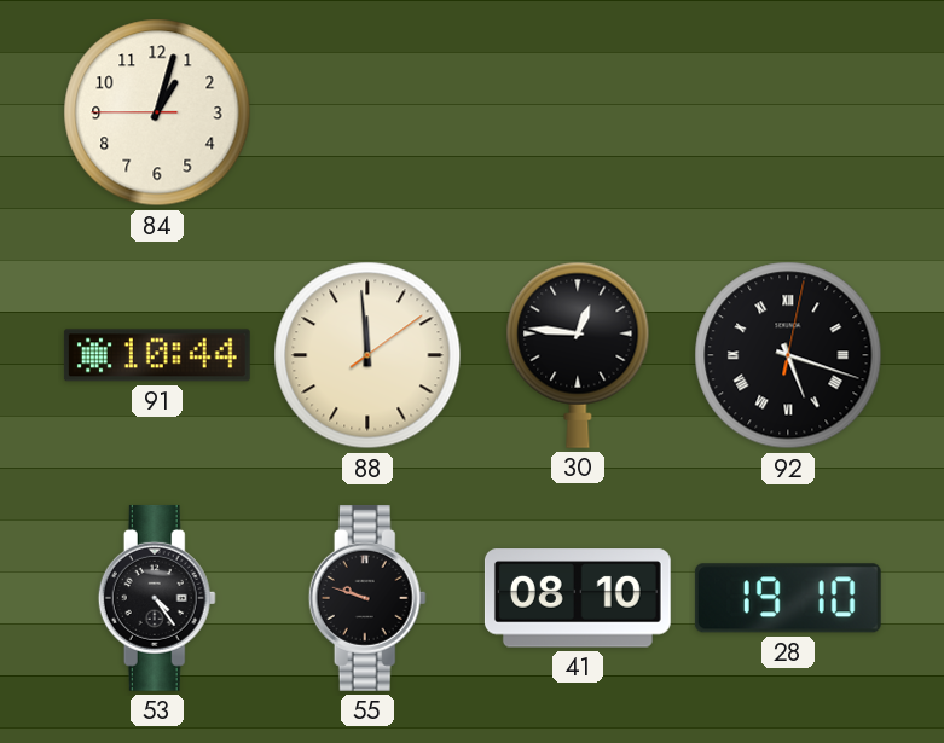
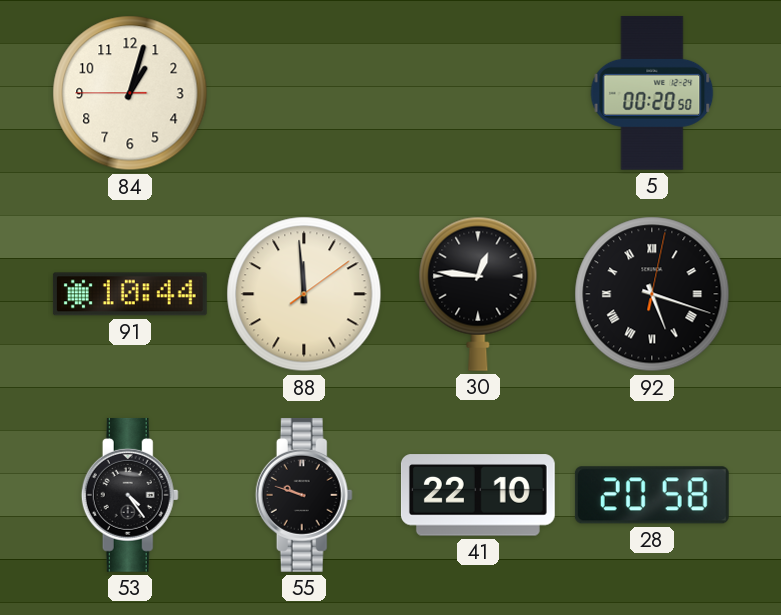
5: none -> 00:20 (652, 93)
41: 08:10 -> 22:10 (478, 495)
28: 19:10 -> 20:58 (652, 495)
